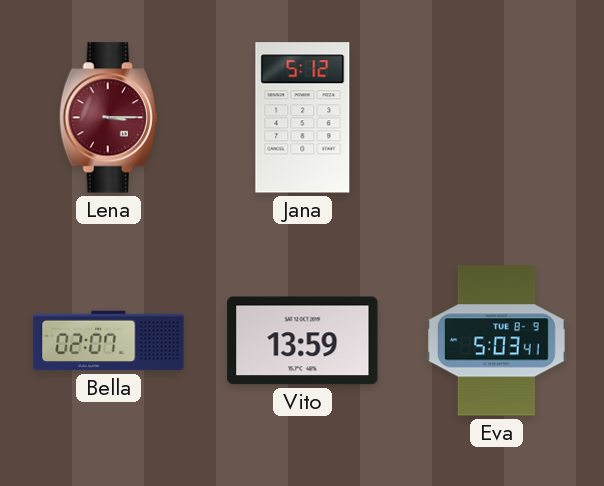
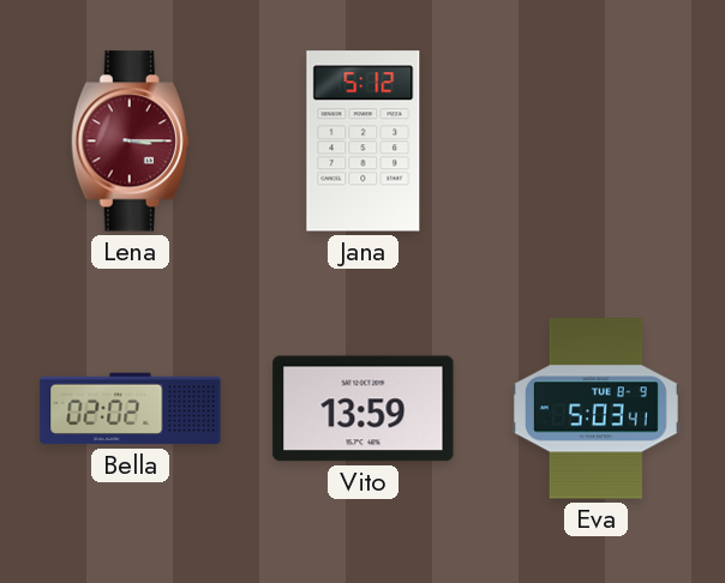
Bella: 02:07 -> 02:02 (131, 409)
